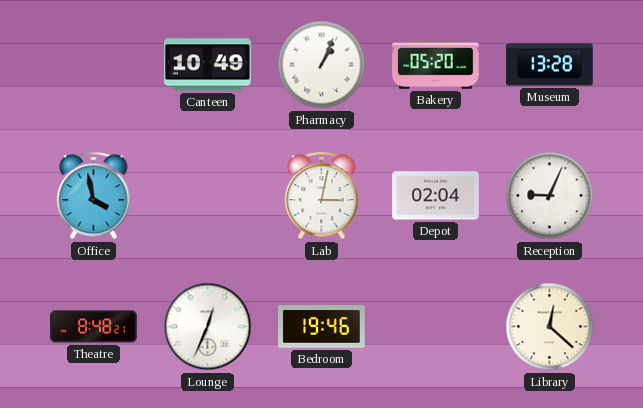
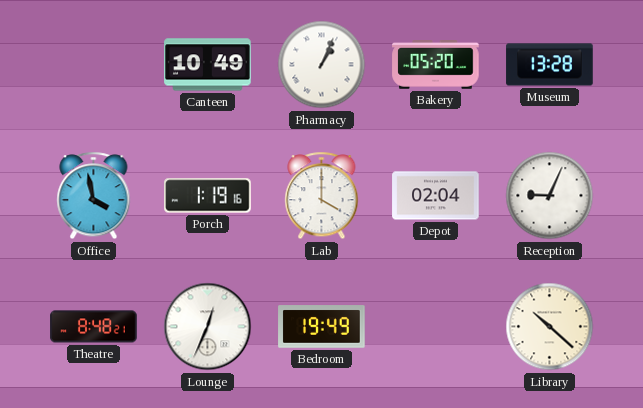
Porch: none -> 1:19 (208, 196)
Lab: 3:02 -> 4:00 (322, 196)
Bedroom: 19:46 -> 19:49 (322, 327)
Library: 12:22 -> 10:22 (550, 327)
